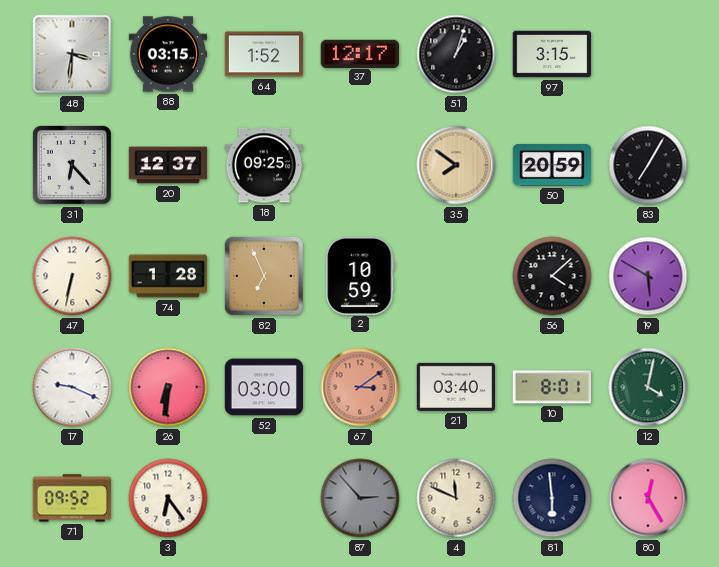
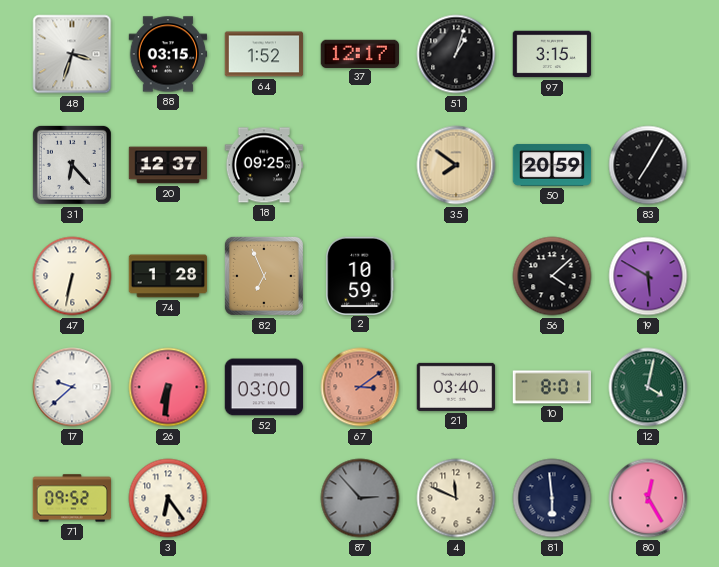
48: 3:31 -> 3:33 (72, 54)
17: 9:19 -> 9:38 (72, 387)
